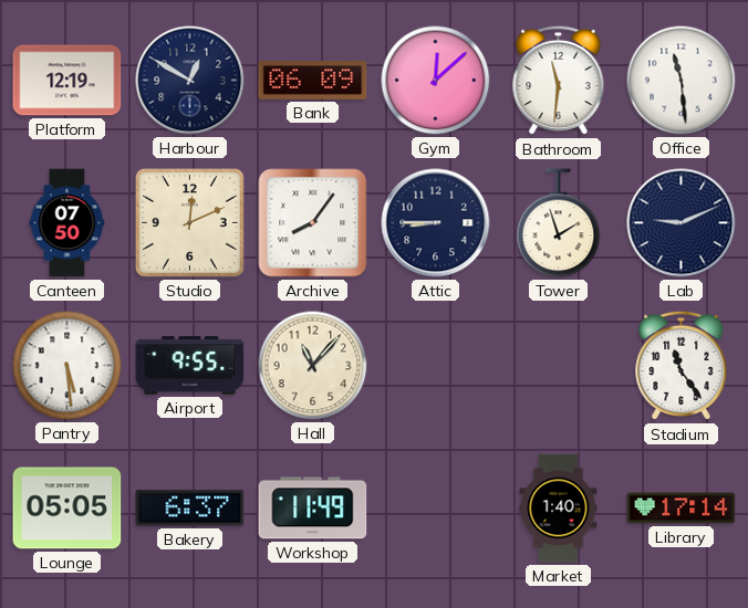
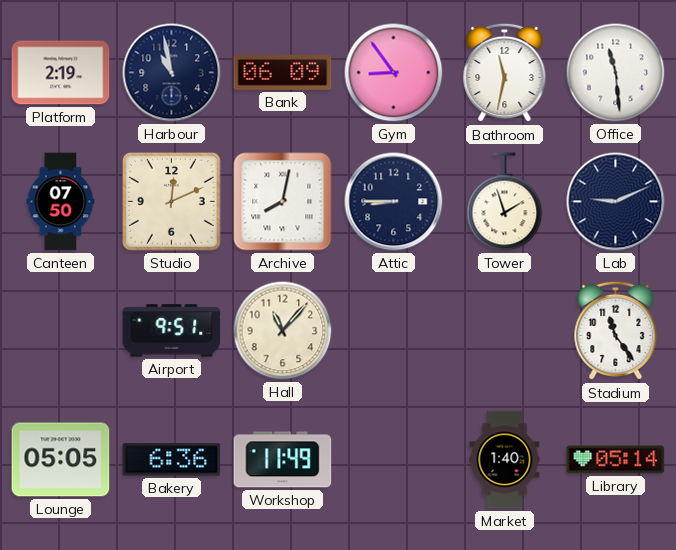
Platform: 12:19 -> 2:19 (61, 73)
Harbour: 12:50 -> 10:58 (172, 73)
Gym: 12:08 -> 8:54 (394, 73)
Bathroom: 11:31 -> 11:32 (505, 73)
Archive: 8:06 -> 8:02 (283, 202)
Pantry: 5:29 -> none (67, 366)
Airport: 9:55 -> 9:51 (172, 331)
Bakery: 6:37 -> 6:36 (172, 460)
Library: 17:14 -> 05:14 (616, 460)
